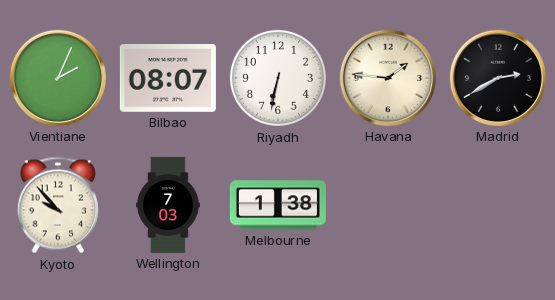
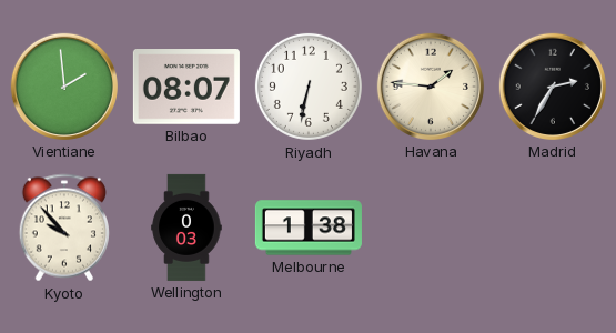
Vientiane: 2:04 -> 1:59 (64, 87)
Madrid: 2:40 -> 2:35 (553, 87)
Wellington: 7:03 -> 0:03 (186, 228)
